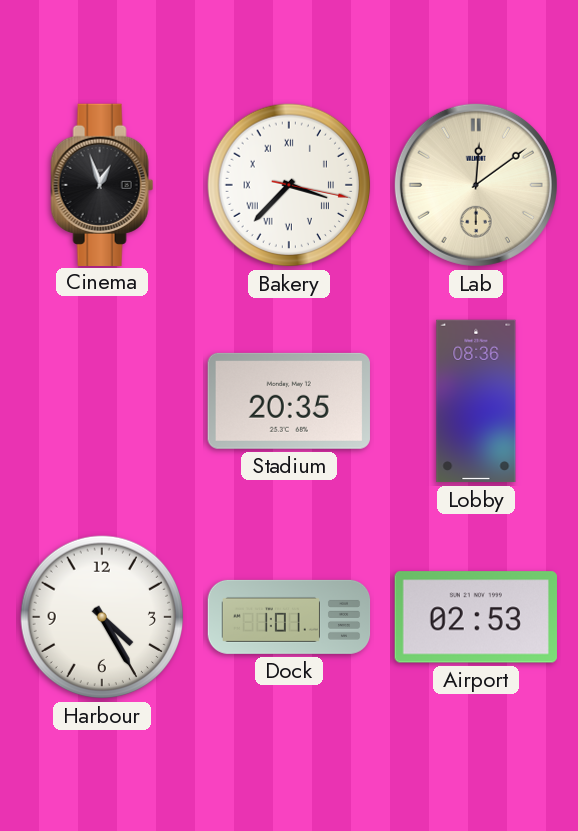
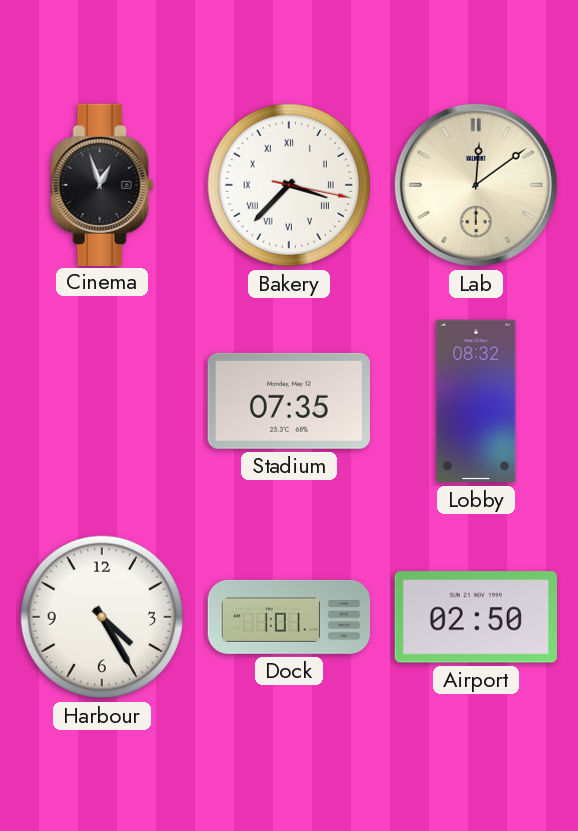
Stadium: 20:35 -> 07:35 (289, 401)
Lobby: 08:36 -> 08:32 (476, 401)
Airport: 02:53 -> 02:50 (476, 617)
